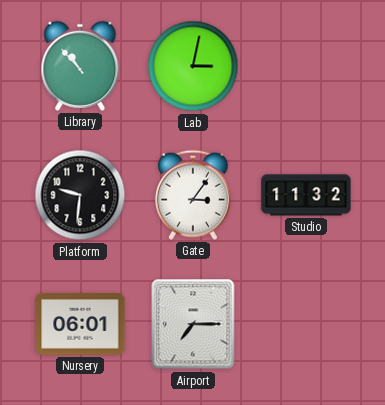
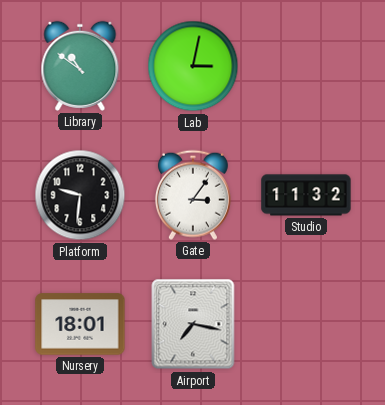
Library: 10:53 -> 10:51 (80, 66)
Nursery: 06:01 -> 18:01 (80, 324)
Airport: 7:15 -> 7:17 (193, 324)
